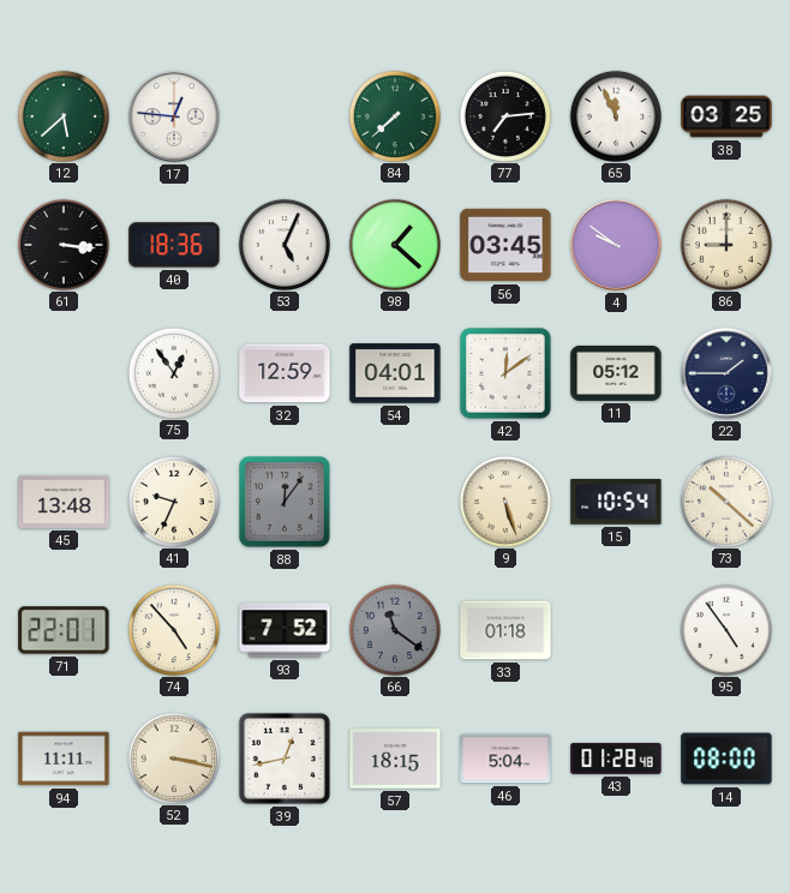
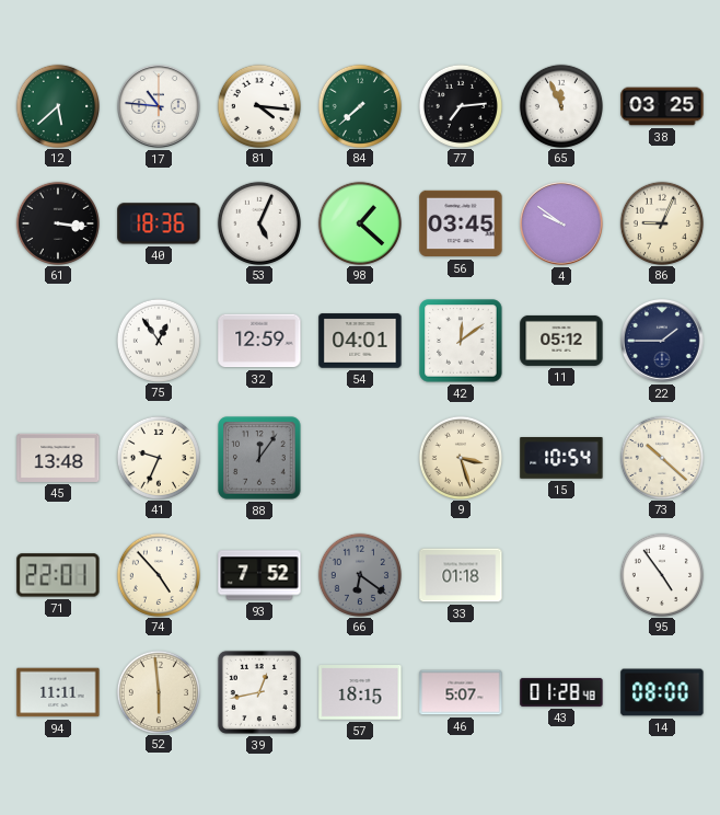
17: 12:46 -> 10:46 (160, 107)
81: none -> 4:16 (258, 105)
86: 9:00 -> 9:04 (661, 222)
9: 5:27 -> 3:27 (460, 457)
66: 11:21 -> 6:21 (359, 574)
52: 3:17 -> 5:59 (158, 691)
46: 5:04 -> 5:07 (461, 692)
